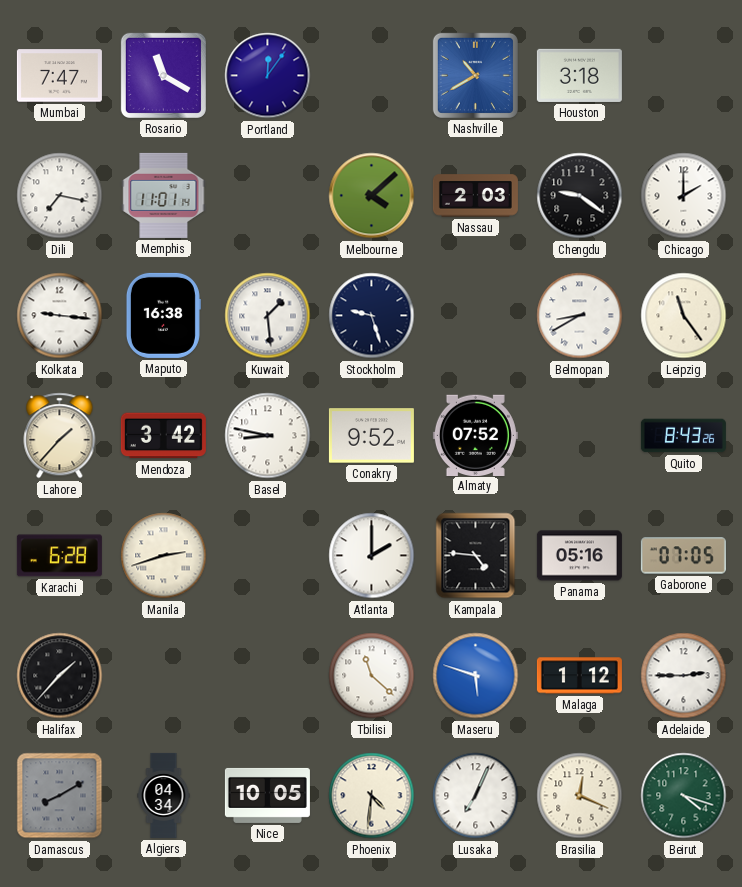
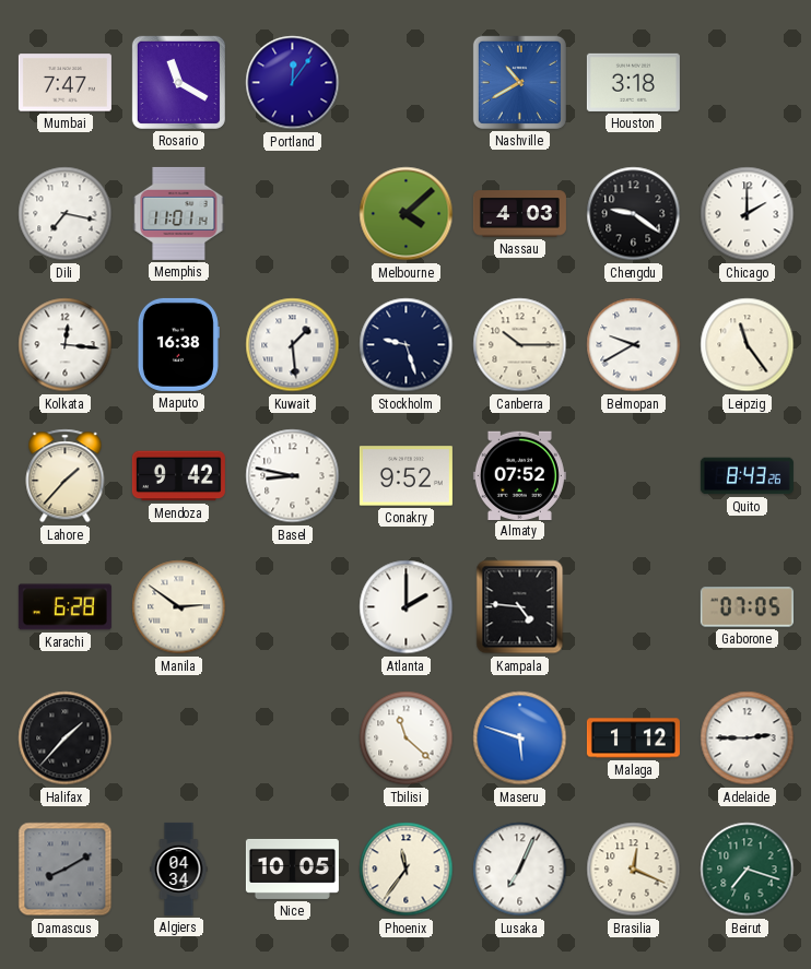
Nassau: 2:03 -> 4:03 (519, 214)
Kolkata: 9:16 -> 12:16 (66, 345)
Canberra: none -> 10:15 (520, 345)
Belmopan: 8:40 -> 9:40 (634, 345)
Mendoza: 3:42 -> 9:42 (178, 476)
Manila: 2:42 -> 2:51 (179, 607)
Panama: 05:16 -> none (579, 556)
Phoenix: 4:31 -> 11:36 (407, 870)
Beirut: 4:18 -> 7:18 (748, 870)
